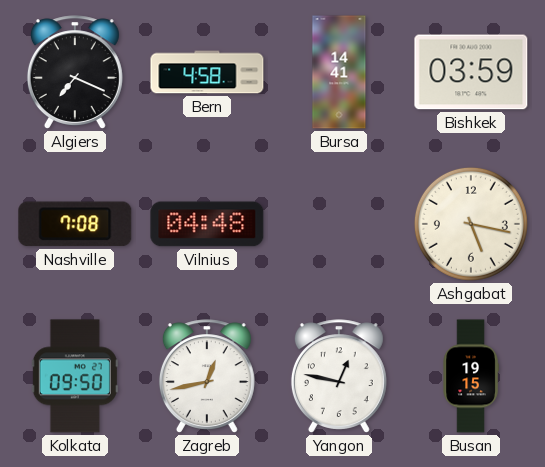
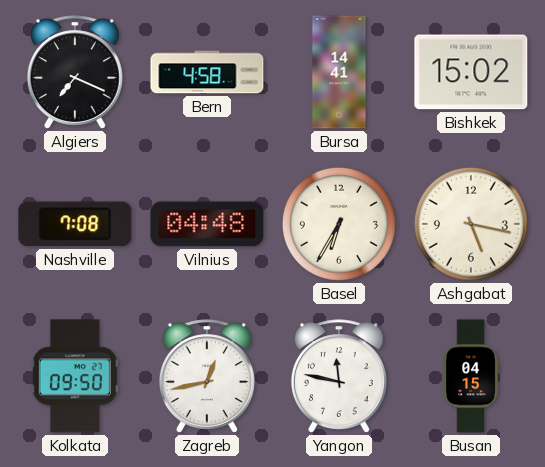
Bishkek: 03:59 -> 15:02 (471, 72)
Basel: none -> 6:35 (339, 224)
Yangon: 12:47 -> 11:47 (339, 376)
Busan: 19:15 -> 04:15 (471, 376)
